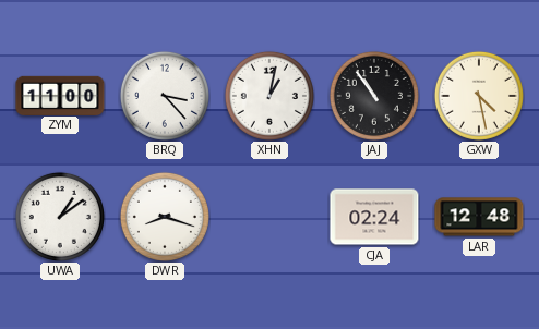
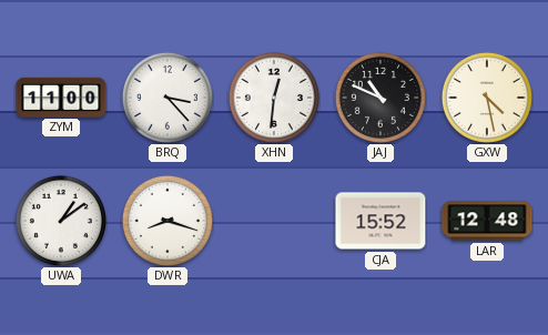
XHN: 1:02 -> 12:31 (274, 98)
JAJ: 10:54 -> 10:49 (380, 98)
CJA: 02:24 -> 15:52 (380, 221)
